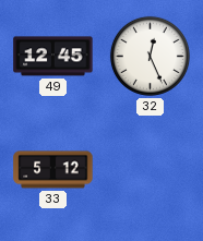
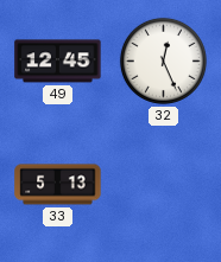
33: 5:12 -> 5:13 (58, 185)
